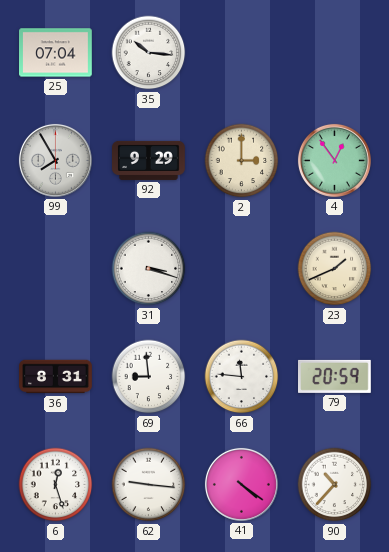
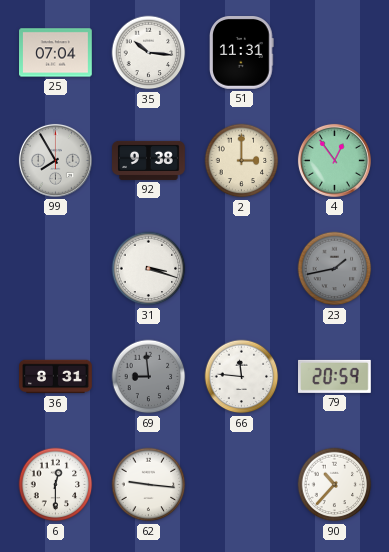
51: none -> 11:31 (242, 53)
92: 9:29 -> 9:38 (149, 160)
23: 1:41 -> 1:43 (335, 269)
23 dial: cream -> grey (335, 269)
69 dial: white -> grey (149, 377)
6: 12:27 -> 12:30 (56, 485)
41: 4:21 -> none (241, 484)
